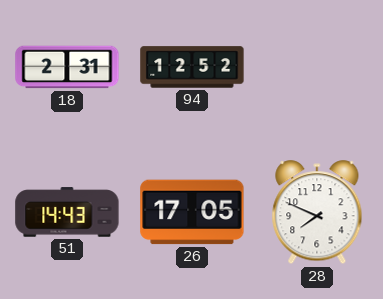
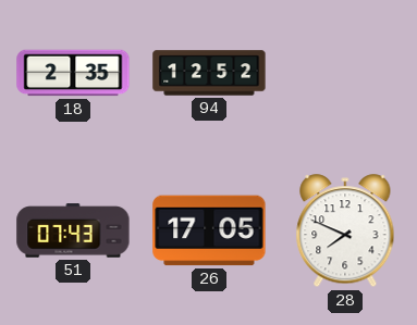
18: 2:31 -> 2:35 (73, 73)
51: 14:43 -> 07:43 (73, 230)
